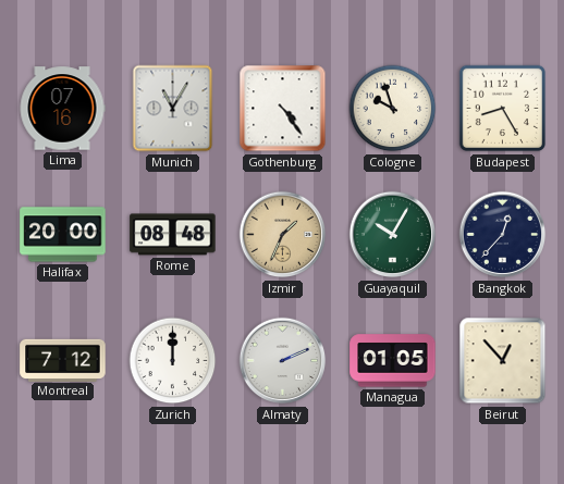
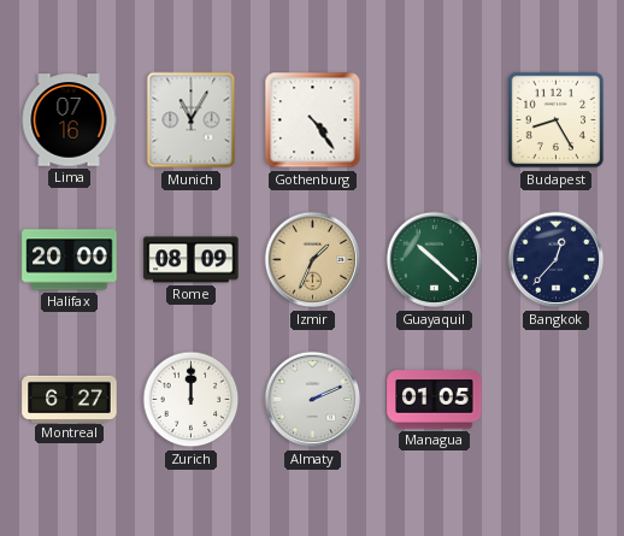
Cologne: 9:57 -> none (393, 109)
Rome: 08:48 -> 08:09 (192, 260)
Guayaquil: 10:05 -> 10:22 (435, 260)
Montreal: 7:12 -> 6:27 (70, 399)
Beirut: 12:53 -> none (503, 361)
